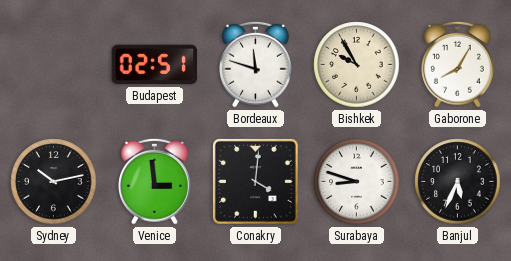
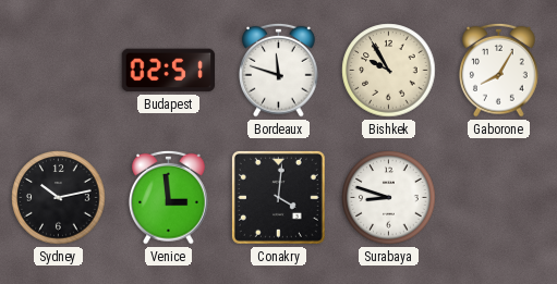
Banjul: 5:34 -> none (458, 182)
